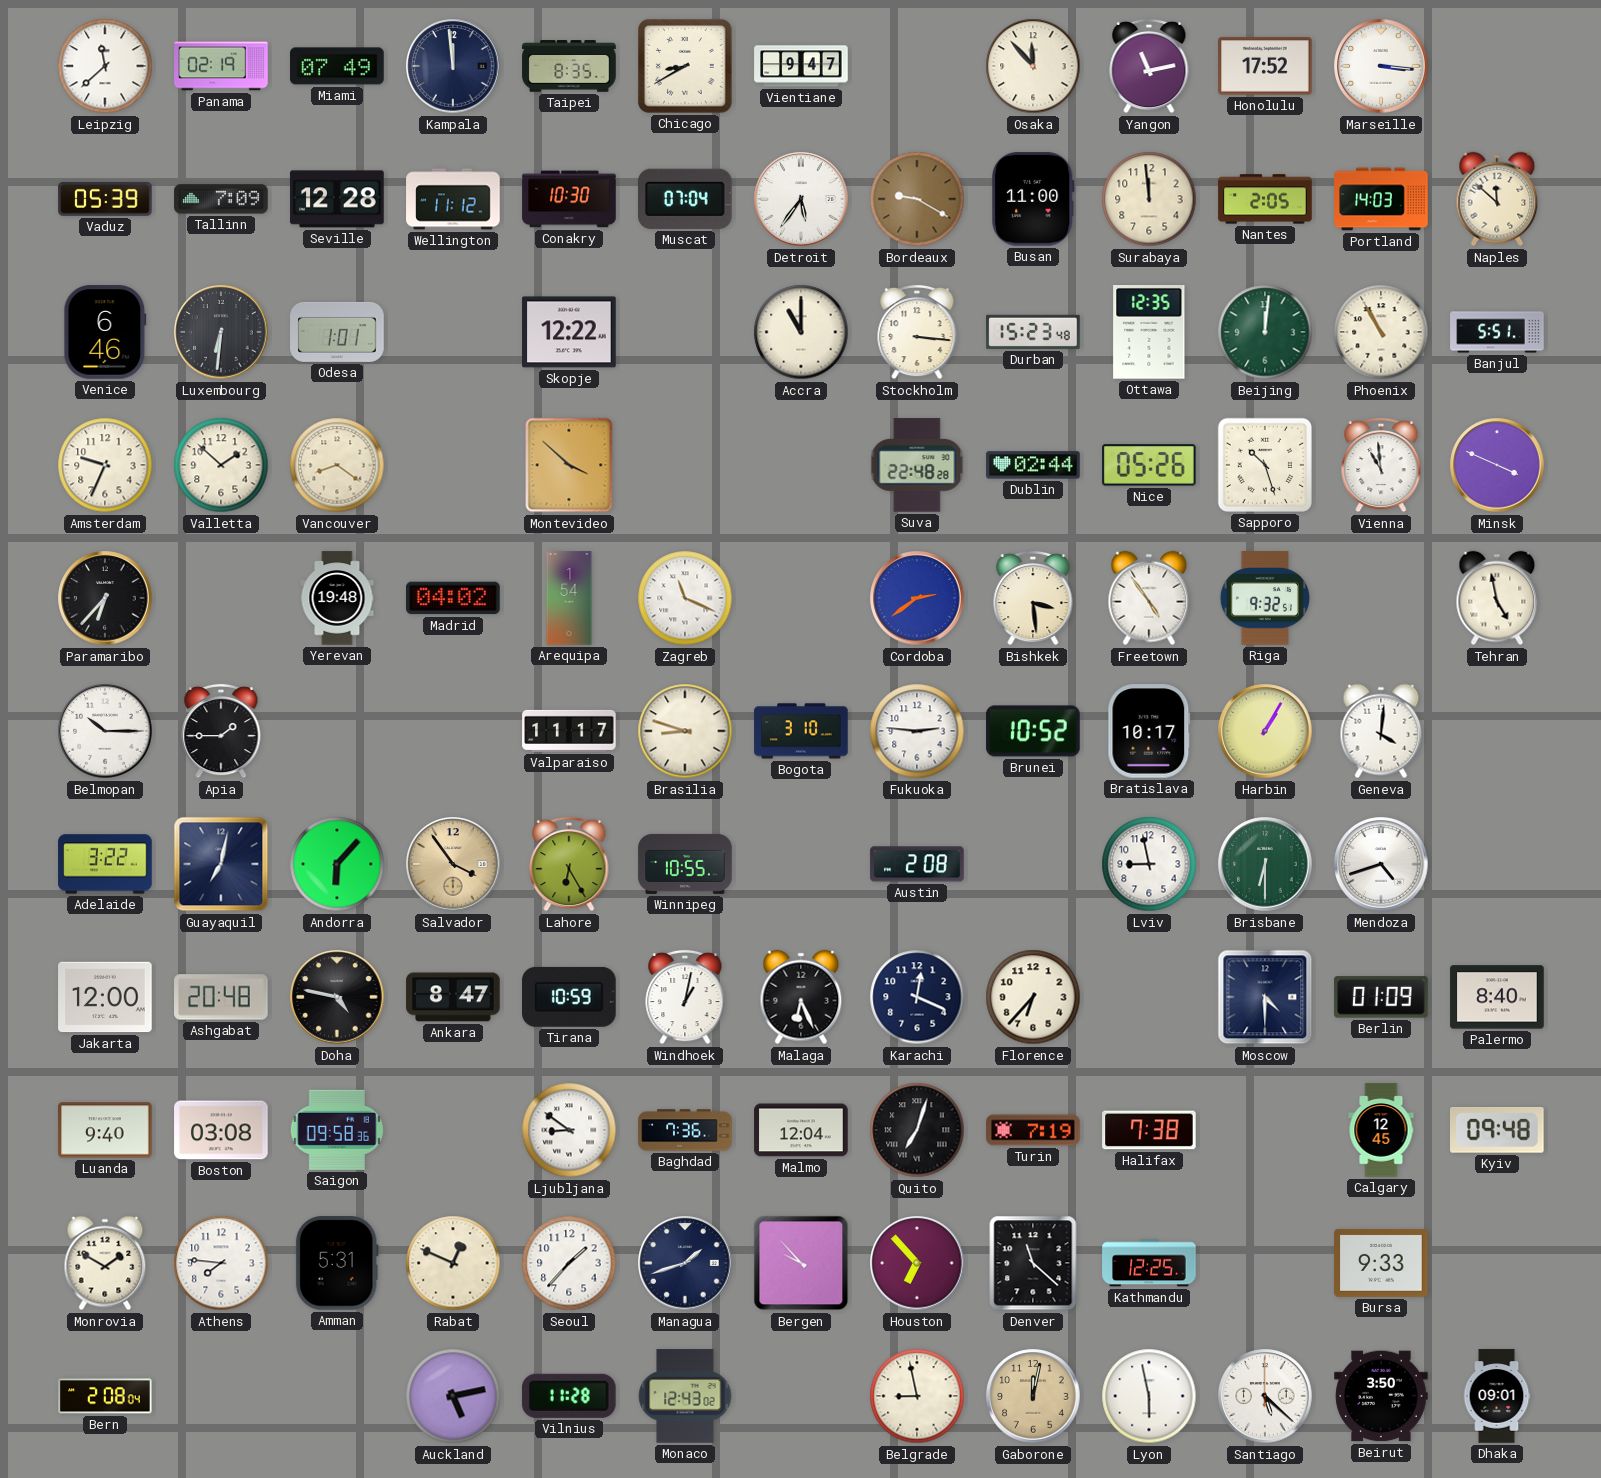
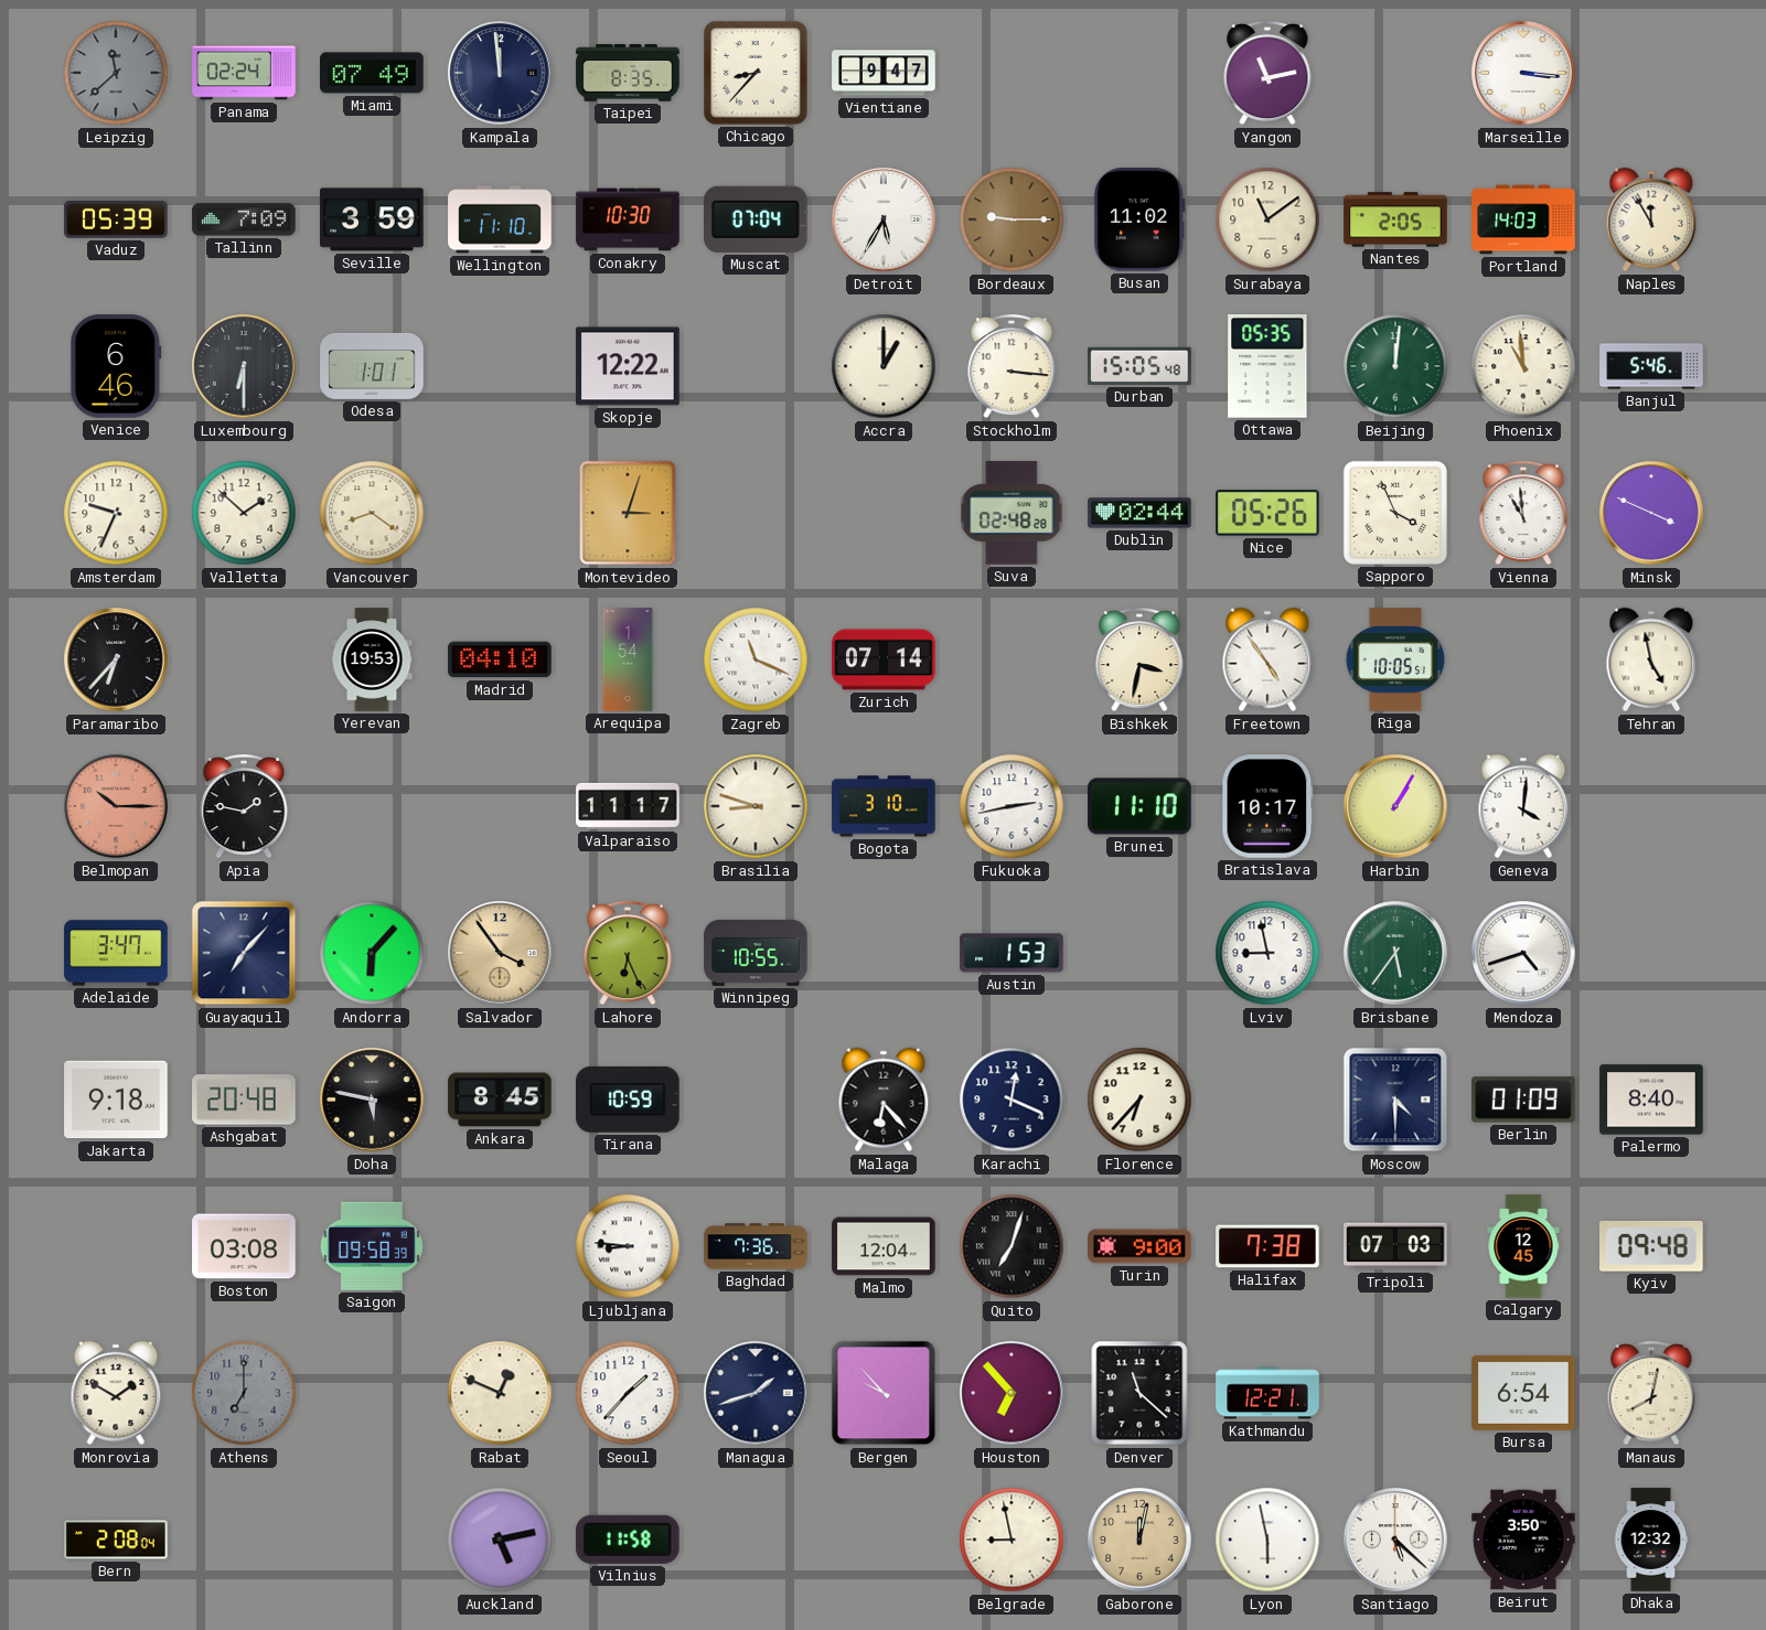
Leipzig dial: white -> grey (116, 73)
Panama: 02:19 -> 02:24 (244, 73)
Chicago: 8:40 -> 8:37 (756, 73)
Osaka: 11:53 -> none (1033, 66)
Honolulu: 17:52 -> none (1265, 66)
Seville: 12:28 -> 3:59 (372, 219)
Wellington: 11:12 -> 11:10 (500, 219)
Detroit: 5:36 -> 5:35 (884, 219)
Bordeaux: 9:20 -> 9:15 (1012, 219)
Busan: 11:00 -> 11:02 (1141, 219)
Surabaya: 11:59 -> 11:09 (1267, 219)
Naples: 11:52 -> 11:55 (1651, 219)
Luxembourg: 6:31 -> 6:30 (244, 366)
Accra: 11:00 -> 1:00 (884, 366)
Durban: 15:23 -> 15:05 (1139, 366)
Ottawa: 12:35 -> 05:35 (1267, 367)
Phoenix: 10:55 -> 10:59 (1523, 366)
Banjul: 5:51 -> 5:46 (1651, 366)
Montevideo: 3:52 -> 3:03 (628, 513)
Suva: 22:48 -> 02:48 (1012, 513)
Sapporo: 10:27 -> 3:56 (1395, 513)
Yerevan: 19:48 -> 19:53 (372, 659)
Madrid: 04:02 -> 04:10 (500, 659)
Zurich: none -> 07:14 (884, 659)
Cordoba: 2:39 -> none (917, 598)
Bishkek: 3:29 -> 3:32 (1139, 659)
Riga: 9:32 -> 10:05 (1395, 659)
Belmopan dial: white -> salmon (116, 806)
Apia: 1:45 -> 1:47 (244, 806)
Fukuoka: 2:46 -> 2:43 (1012, 806)
Brunei: 10:52 -> 11:10 (1139, 806)
Adelaide: 3:22 -> 3:47 (116, 953)
Guayaquil: 7:02 -> 7:07 (244, 953)
Lahore: 6:25 -> 6:26 (628, 953)
Austin: 2:08 -> 1:53 (1012, 953)
Brisbane: 6:30 -> 5:36 (1395, 953)
Jakarta: 12:00 -> 9:18 (116, 1100)
Doha: 4:47 -> 5:47 (372, 1100)
Ankara: 8:47 -> 8:45 (500, 1100)
Windhoek: 1:02 -> none (685, 997)
Malaga: 6:26 -> 6:23 (884, 1100)
Luanda: 9:40 -> none (105, 1130)
Saigon: 09:58:36 -> 09:58:39 (371, 1246)
Ljubljana: 8:51 -> 8:46 (628, 1246)
Turin: 7:19 -> 9:00 (1139, 1246)
Tripoli: none -> 07:03 (1395, 1246)
Athens: 7:46 -> 7:00 (244, 1393)
Athens dial: white -> grey (244, 1393)
Amman: 5:31 -> none (337, 1263)
Kathmandu: 12:25 -> 12:21 (1267, 1393)
Bursa: 9:33 -> 6:54 (1523, 1393)
Manaus: none -> 8:02 (1651, 1393)
Vilnius: 11:28 -> 11:58 (628, 1540)
Monaco: 12:43 -> none (685, 1396)
Dhaka: 09:01 -> 12:32 (1651, 1540)
